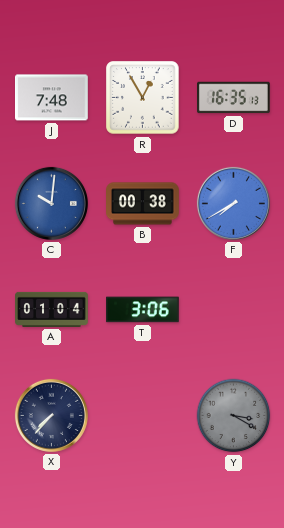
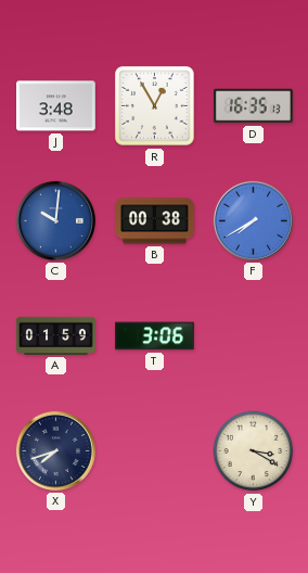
J: 7:48 -> 3:48 (56, 106)
A: 01:04 -> 01:59 (56, 335)
X: 7:37 -> 7:42 (55, 450)
Y dial: grey -> cream (254, 451)
